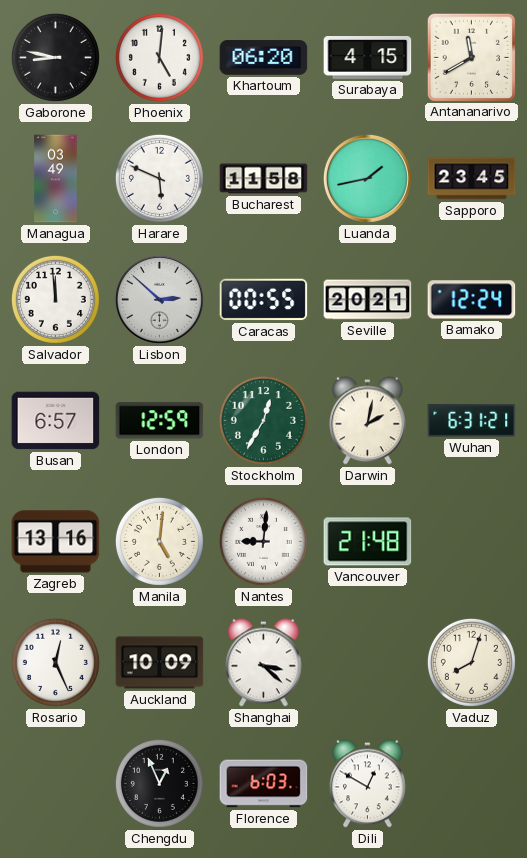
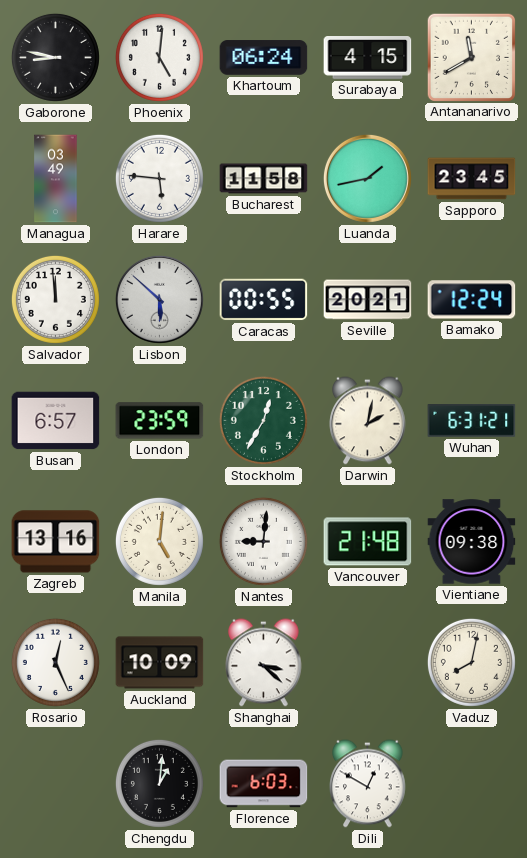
Khartoum: 06:20 -> 06:24 (264, 58)
Harare: 5:49 -> 5:46 (159, 178)
Lisbon: 2:52 -> 5:52 (159, 299)
London: 12:59 -> 23:59 (160, 421)
Vientiane: none -> 09:38 (472, 542)
Vaduz: 8:03 -> 8:02 (471, 662)
Chengdu: 12:56 -> 1:01 (159, 783)
